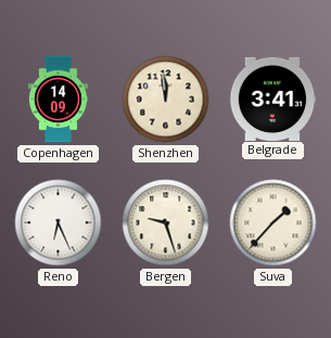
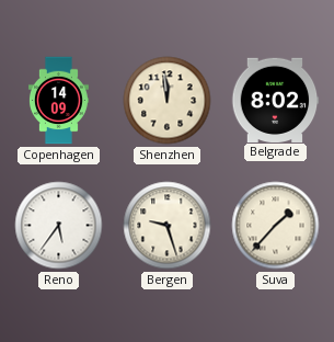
Belgrade: 3:41 -> 8:02 (275, 100)
Reno: 6:26 -> 5:36 (59, 226)
